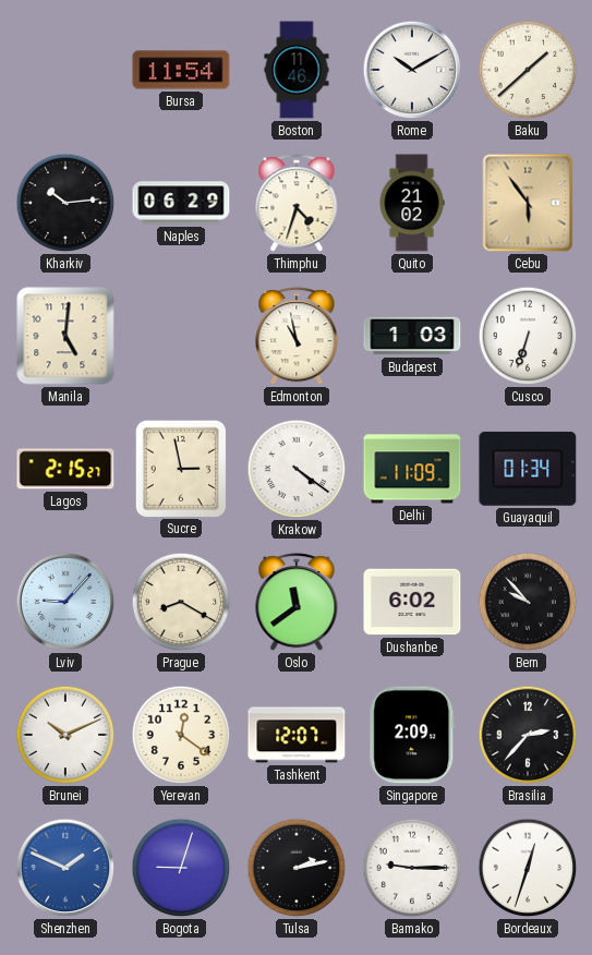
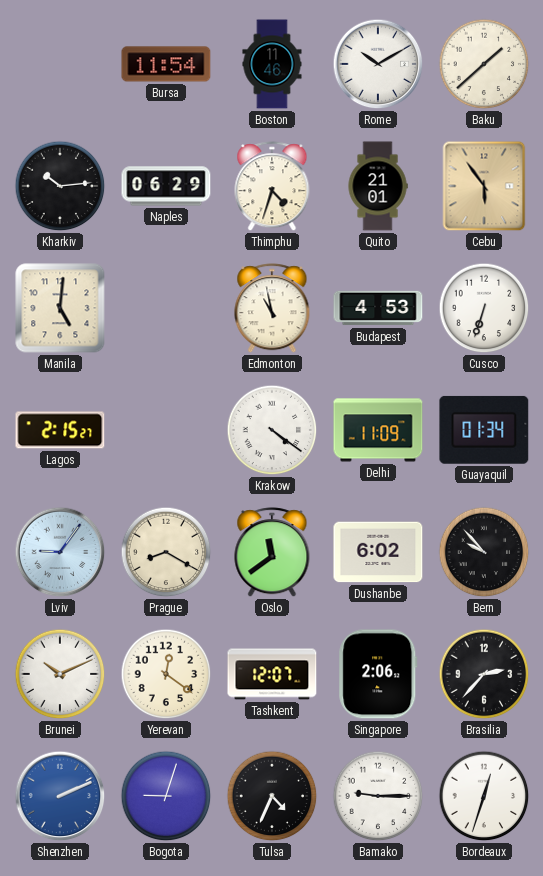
Quito: 21:02 -> 21:01 (378, 186)
Budapest: 1:03 -> 4:53 (378, 308)
Sucre: 2:58 -> none (180, 468)
Lviv: 9:07 -> 9:06 (60, 552)
Singapore: 2:09 -> 2:06 (378, 674)
Shenzhen: 1:49 -> 2:11 (60, 796)
Tulsa: 2:13 -> 4:34 (272, 796)
